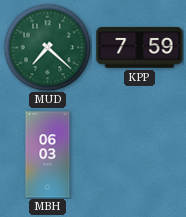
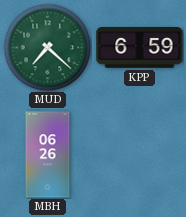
KPP: 7:59 -> 6:59 (140, 48)
MBH: 06:03 -> 06:26 (48, 155)
